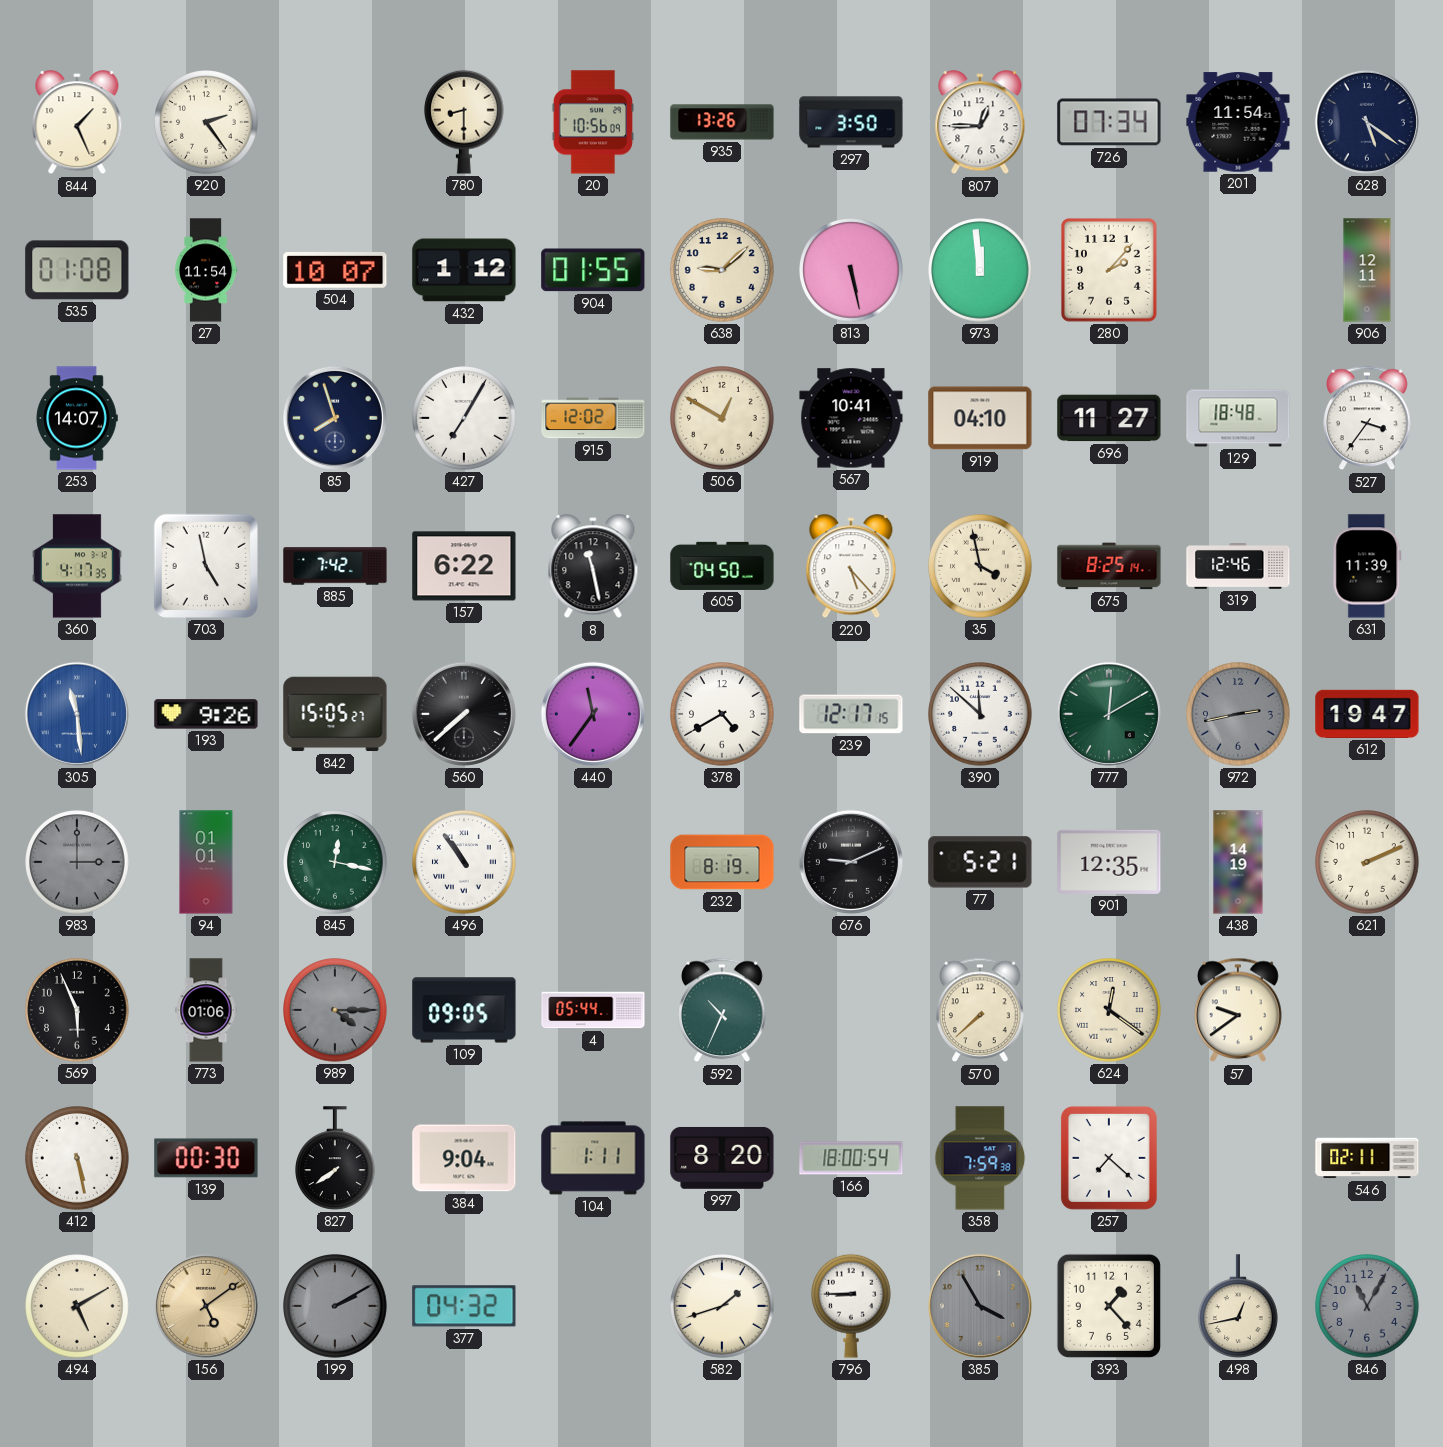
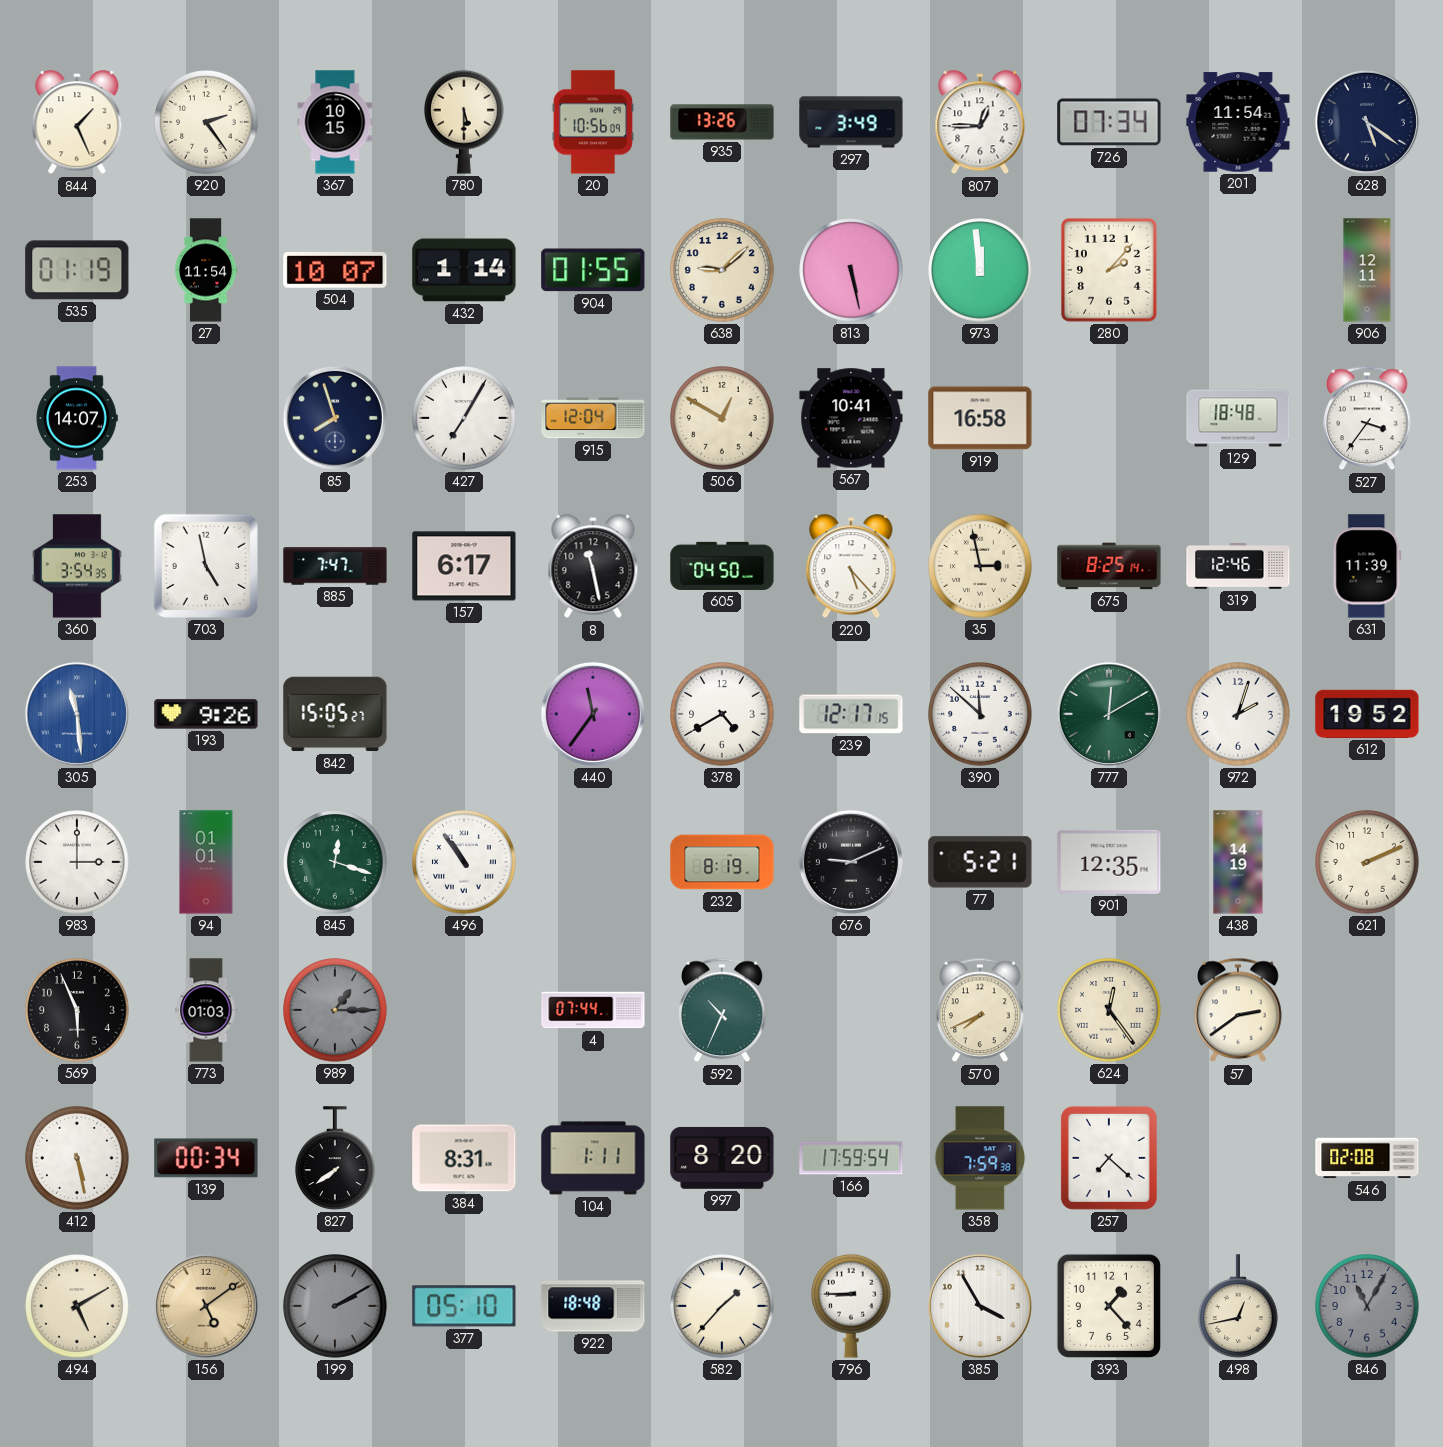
367: none -> 10:15 (335, 122)
780: 8:30 -> 5:30 (465, 122)
297: 3:50 -> 3:49 (851, 122)
535: 01:08 -> 01:19 (77, 270)
432: 1:12 -> 1:14 (464, 270)
915: 12:02 -> 12:04 (593, 418)
919: 04:10 -> 16:58 (980, 418)
696: 11:27 -> none (1109, 418)
360: 4:17 -> 3:54 (77, 566)
885: 7:42 -> 7:47 (335, 566)
157: 6:22 -> 6:17 (464, 566)
35: 3:58 -> 2:58 (980, 566)
560: 7:38 -> none (464, 714)
972: 2:43 -> 2:03 (1238, 714)
972 dial: grey -> white (1238, 714)
612: 19:47 -> 19:52 (1367, 714)
983 dial: grey -> white (77, 862)
845: 12:17 -> 12:18 (335, 862)
773: 01:06 -> 01:03 (206, 1010)
989: 4:15 -> 1:15 (335, 1010)
109: 09:05 -> none (464, 1010)
4: 05:44 -> 07:44 (593, 1010)
570: 7:38 -> 7:41 (980, 1010)
624: 12:21 -> 12:24 (1109, 1010)
57: 9:39 -> 2:39 (1238, 1010)
139: 00:30 -> 00:34 (206, 1158)
384: 9:04 -> 8:31 (464, 1158)
166: 18:00 -> 17:59 (851, 1158)
546: 02:11 -> 02:08 (1367, 1158)
377: 04:32 -> 05:10 (464, 1306)
922: none -> 18:48 (593, 1306)
582: 1:42 -> 1:37 (722, 1306)
385 dial: grey -> white (980, 1306)
